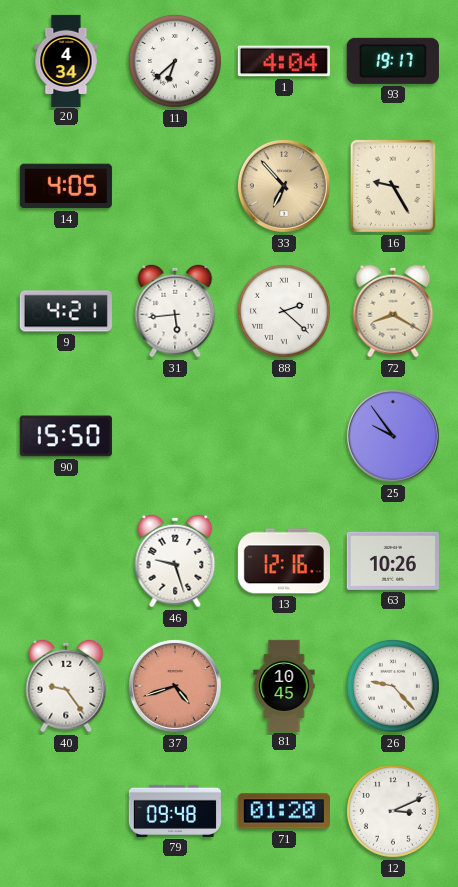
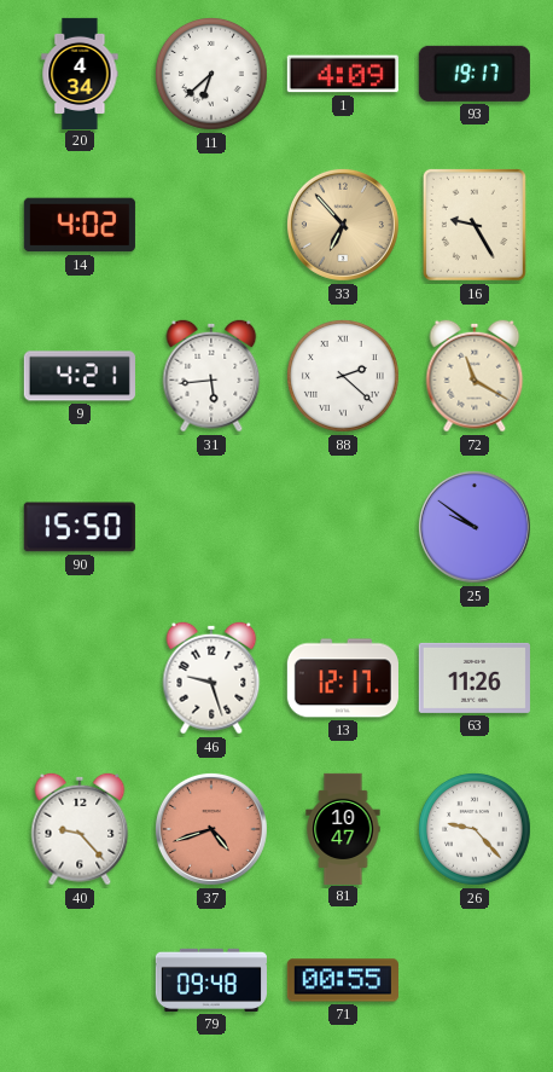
1: 4:04 -> 4:09 (343, 74)
14: 4:05 -> 4:02 (80, 225)
72: 8:20 -> 11:20 (475, 376)
25: 9:54 -> 9:51 (475, 527)
13: 12:16 -> 12:17 (343, 678)
63: 10:26 -> 11:26 (475, 678)
40: 9:24 -> 9:23 (80, 829)
81: 10:45 -> 10:47 (343, 828)
71: 01:20 -> 00:55 (343, 980)
12: 3:11 -> none (393, 811)
